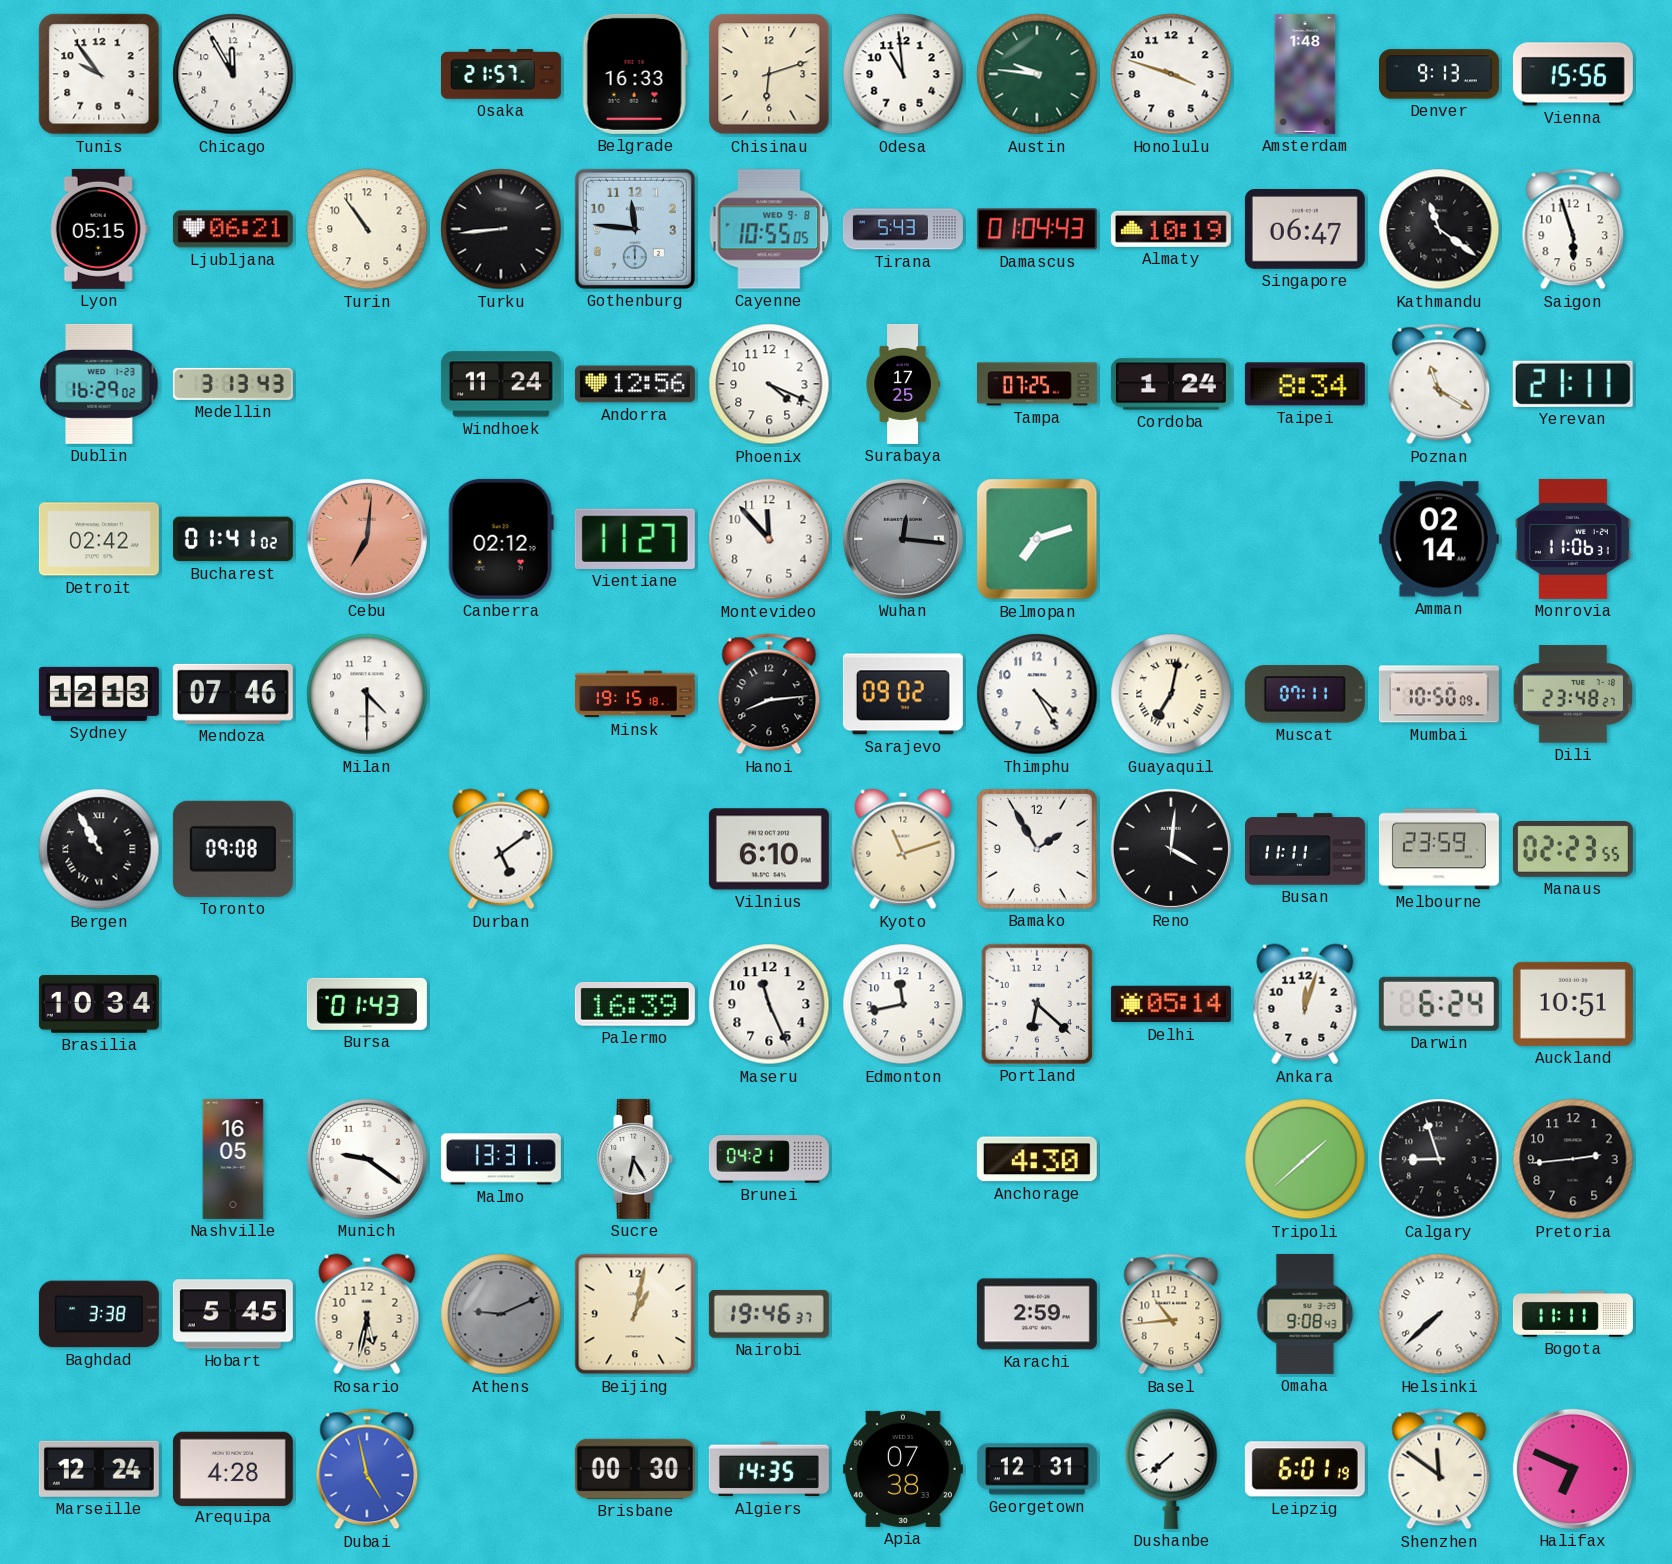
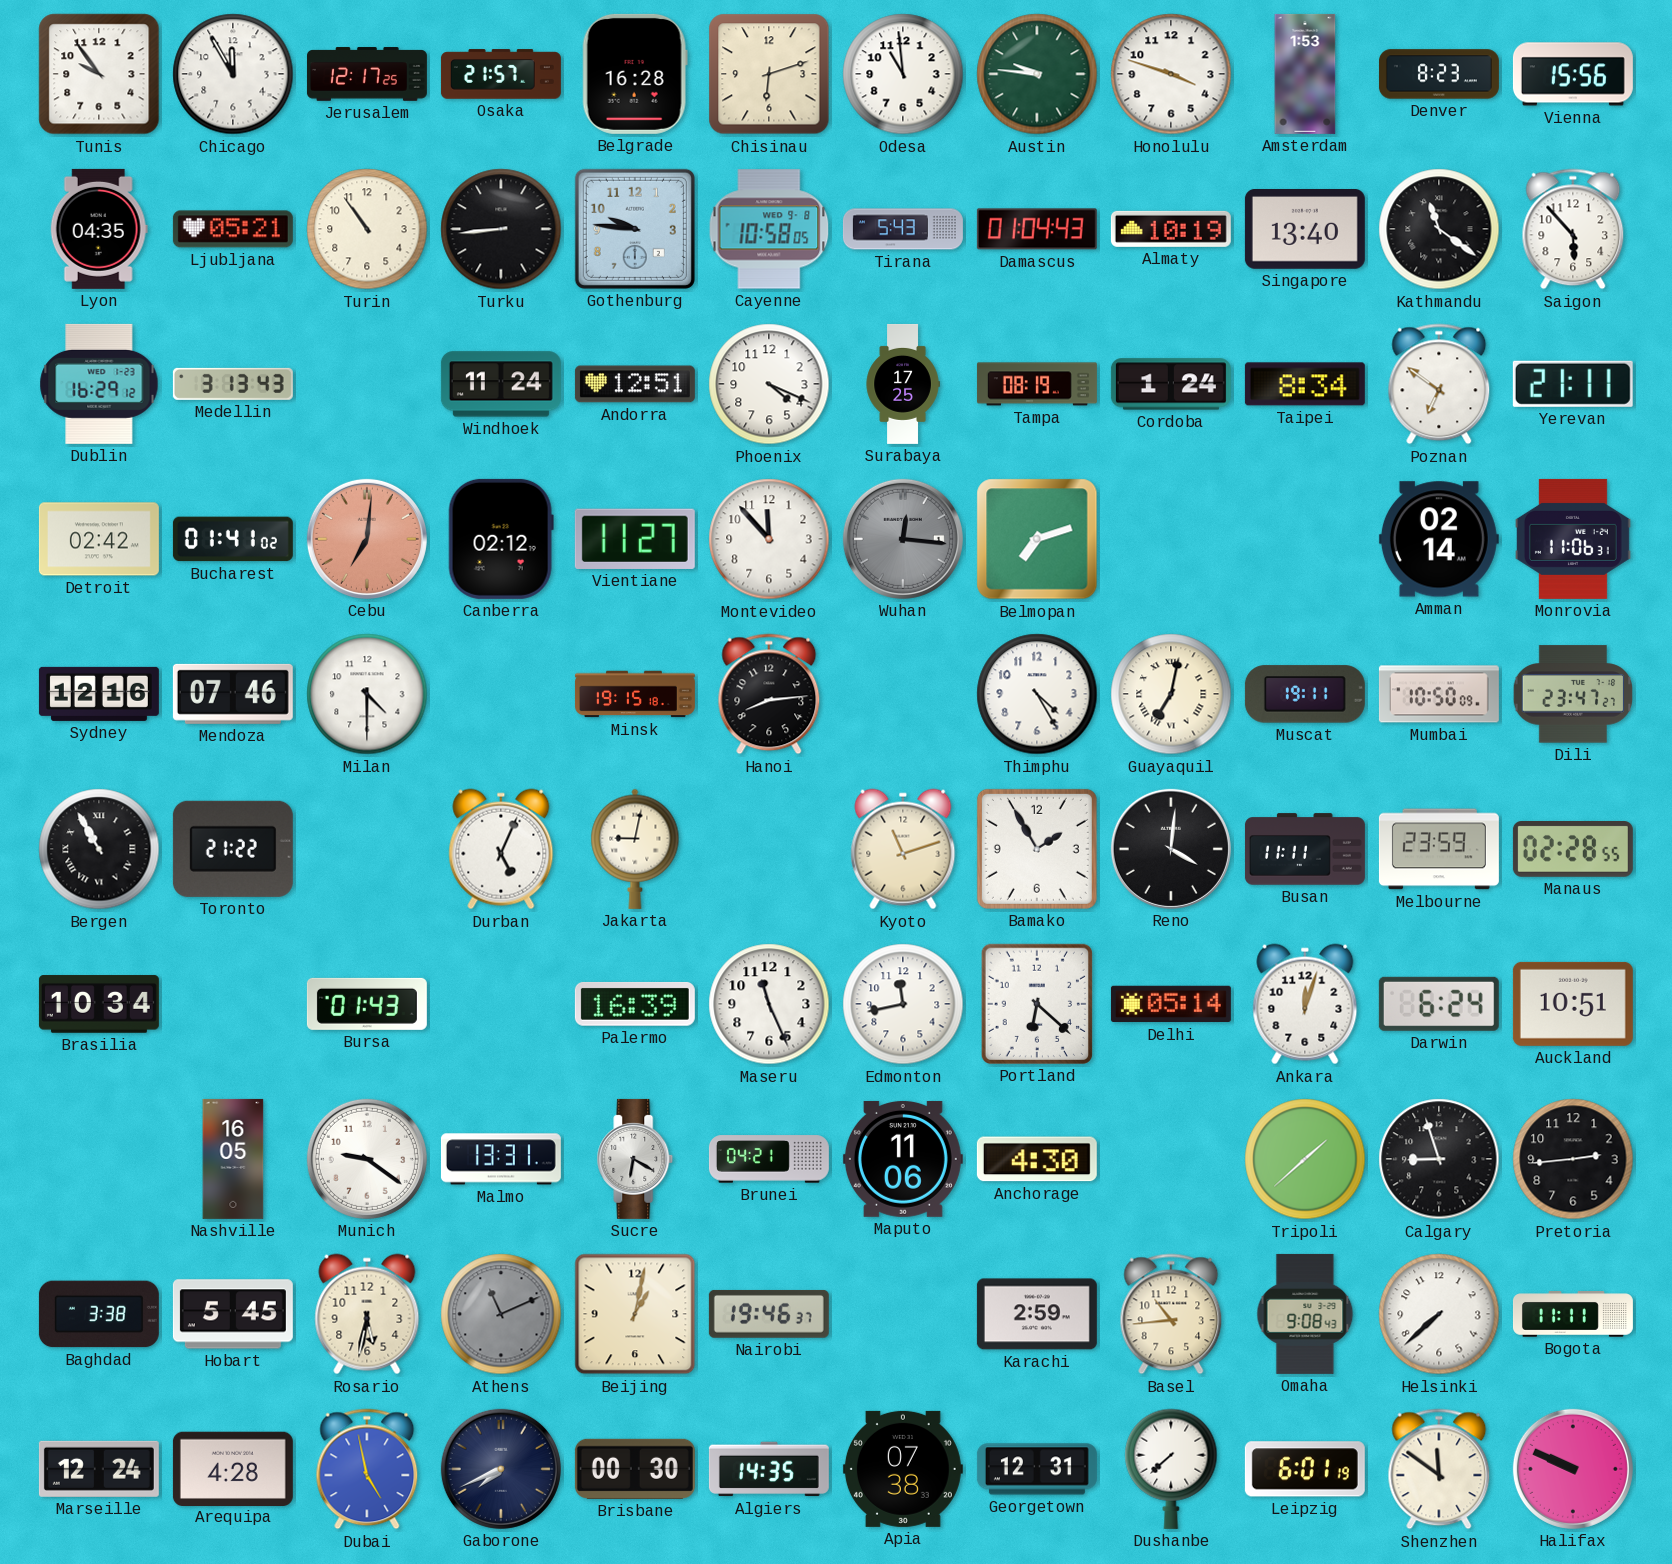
Jerusalem: none -> 12:17 (367, 74)
Belgrade: 16:33 -> 16:28 (635, 74)
Amsterdam: 1:48 -> 1:53 (1305, 74)
Denver: 9:13 -> 8:23 (1439, 74)
Lyon: 05:15 -> 04:35 (99, 229)
Ljubljana: 06:21 -> 05:21 (233, 229)
Gothenburg: 11:46 -> 9:46 (635, 229)
Cayenne: 10:55 -> 10:58 (769, 229)
Singapore: 06:47 -> 13:40 (1305, 230)
Saigon: 5:57 -> 5:53 (1573, 229)
Dublin: 16:29:02 -> 16:29:12 (99, 384)
Andorra: 12:56 -> 12:51 (635, 384)
Tampa: 07:25 -> 08:19 (1037, 384)
Poznan: 11:20 -> 6:51 (1439, 384)
Sydney: 12:13 -> 12:16 (99, 694)
Sarajevo: 09:02 -> none (903, 694)
Muscat: 07:11 -> 19:11 (1305, 694)
Dili: 23:48 -> 23:47 (1573, 694)
Toronto: 09:08 -> 21:22 (233, 849)
Durban: 5:09 -> 5:04 (501, 849)
Jakarta: none -> 9:02 (635, 849)
Vilnius: 6:10 -> none (769, 849)
Manaus: 02:23 -> 02:28 (1573, 850)
Sucre: 6:25 -> 6:20 (635, 1159)
Maputo: none -> 11:06 (903, 1159)
Athens: 9:11 -> 11:11 (501, 1314)
Gaborone: none -> 7:41 (501, 1469)
Halifax: 6:49 -> 9:49 (1573, 1469)
